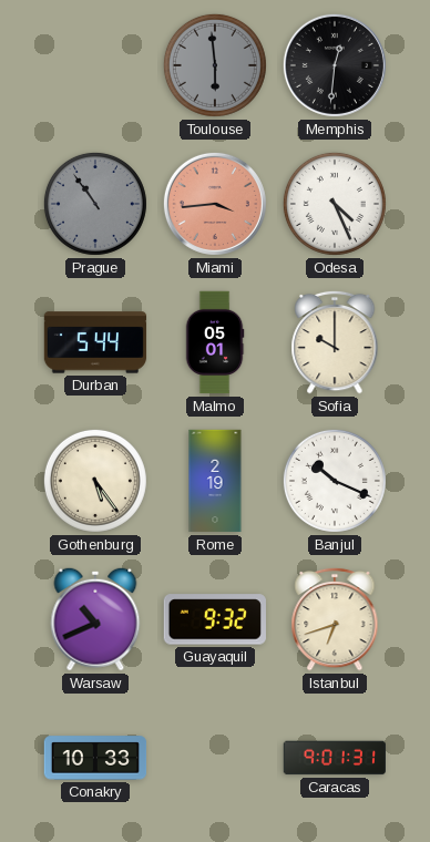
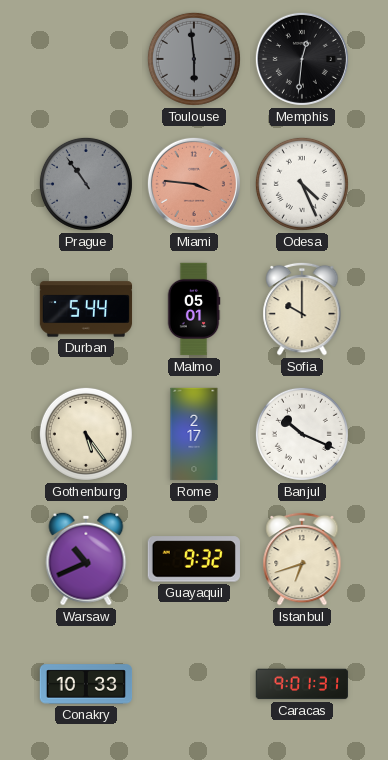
Miami: 3:44 -> 3:46 (194, 184)
Rome: 2:19 -> 2:17 (194, 434)
